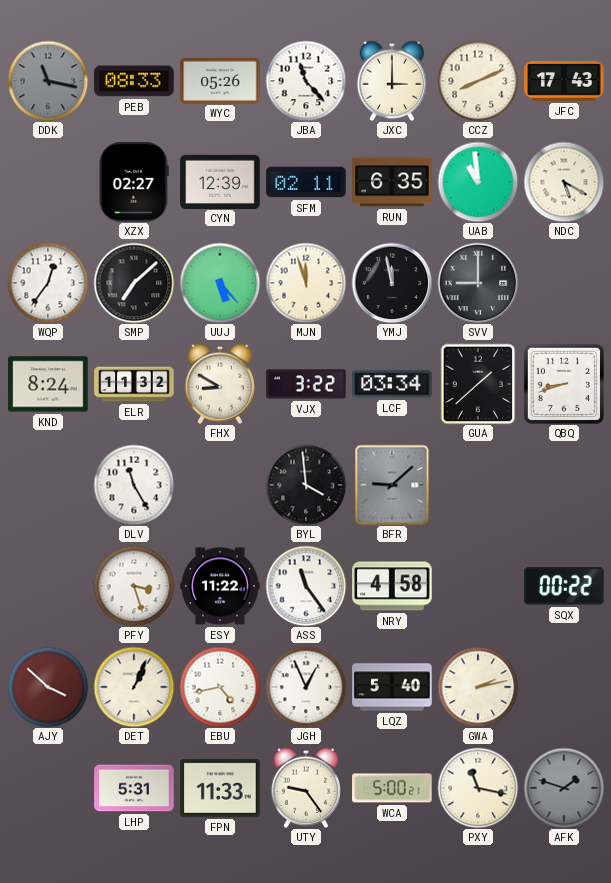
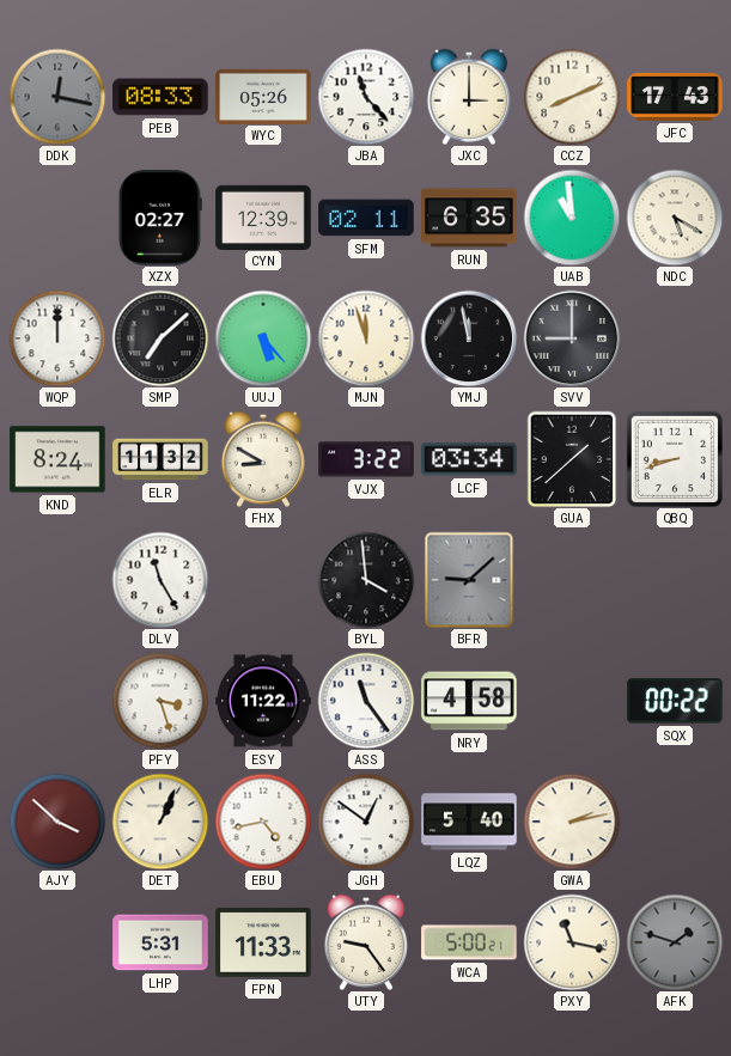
DDK: 11:17 -> 12:17 (57, 97)
WQP: 12:36 -> 12:00 (57, 338)
JGH: 12:56 -> 12:51 (366, 822)
